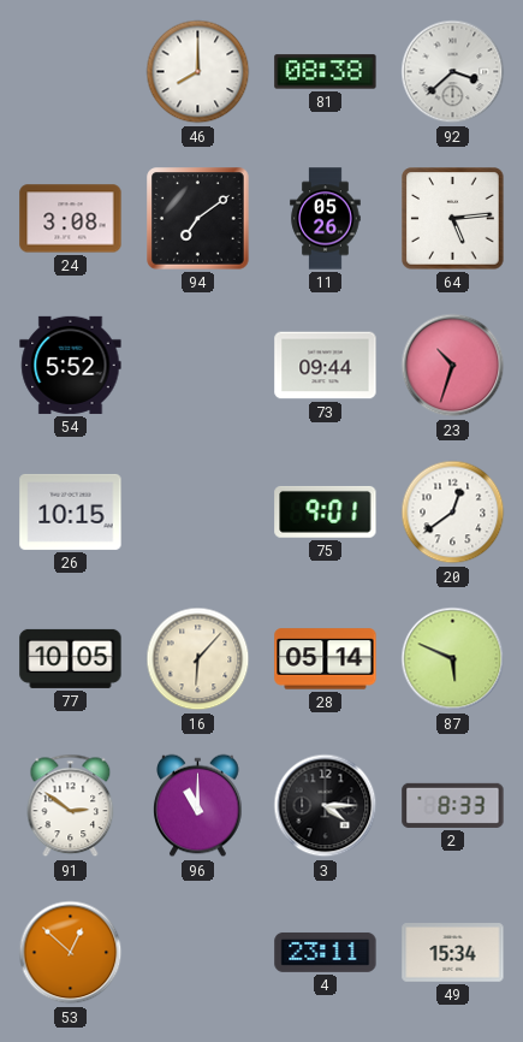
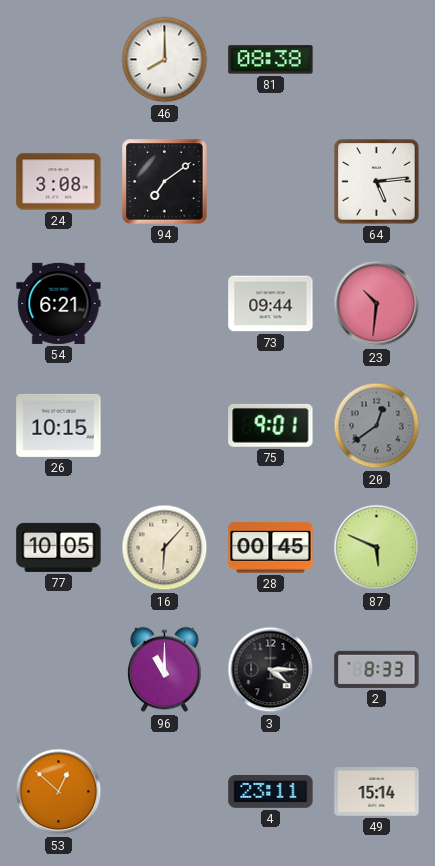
92: 3:38 -> none (453, 72)
11: 05:26 -> none (326, 219)
54: 5:52 -> 6:21 (59, 303)
23: 10:33 -> 10:31 (377, 304)
20 dial: white -> grey (377, 426)
28: 05:14 -> 00:45 (271, 548)
91: 2:51 -> none (71, 806)
49: 15:34 -> 15:14 (377, 792)
